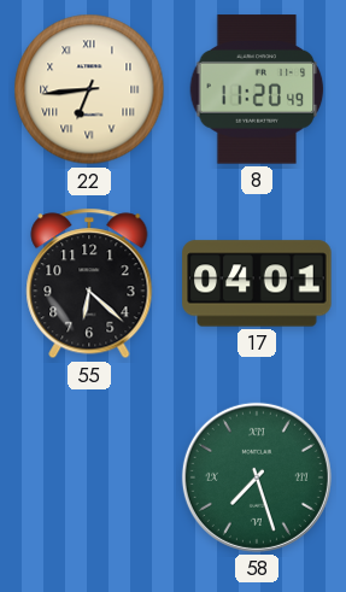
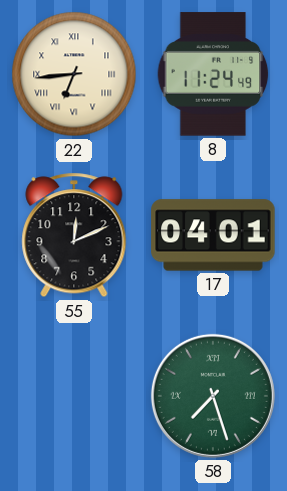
8: 11:20 -> 11:24 (213, 74)
55: 6:22 -> 12:11 (74, 235)
